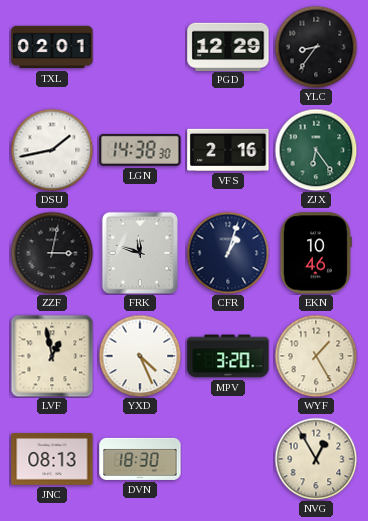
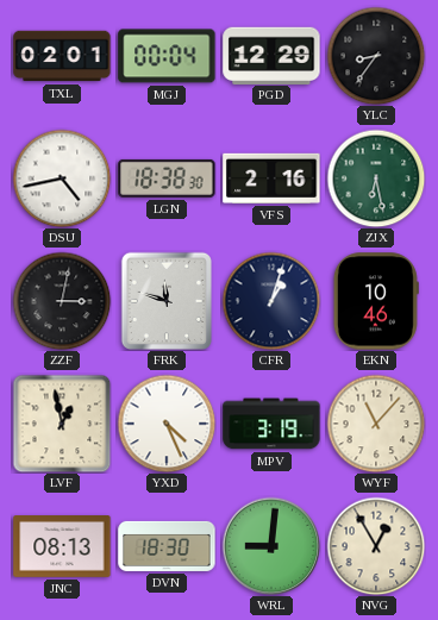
MGJ: none -> 00:04 (167, 56)
DSU: 1:43 -> 4:43 (62, 179)
LGN: 14:38 -> 18:38 (167, 179)
ZJX: 6:24 -> 6:28 (376, 179)
MPV: 3:20 -> 3:19 (271, 424)
WYF: 1:25 -> 11:07 (376, 424)
WRL: none -> 9:01 (271, 546)
